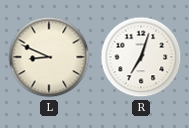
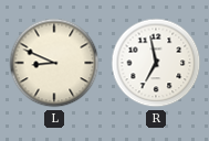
R: 7:03 -> 6:58 (156, 63)
